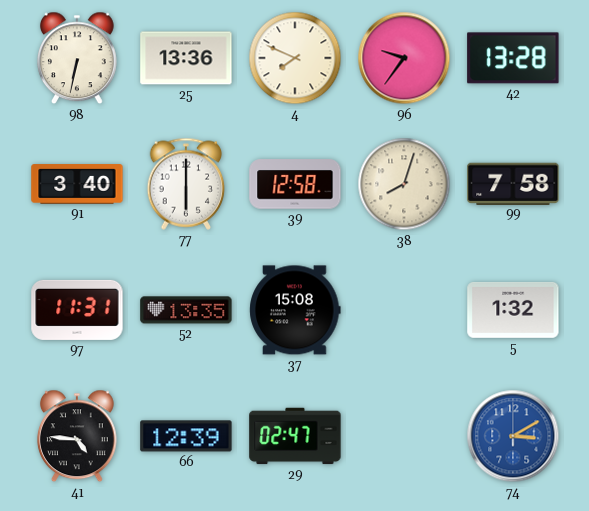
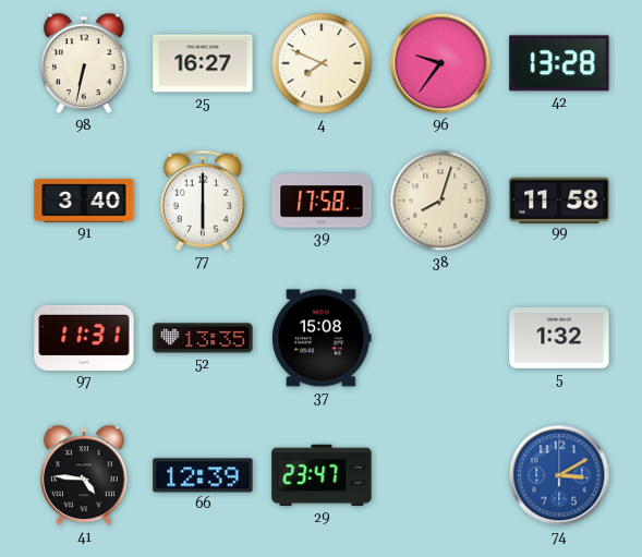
25: 13:36 -> 16:27 (203, 63)
39: 12:58 -> 17:58 (322, 201)
99: 7:58 -> 11:58 (559, 199)
29: 02:47 -> 23:47 (322, 475)
